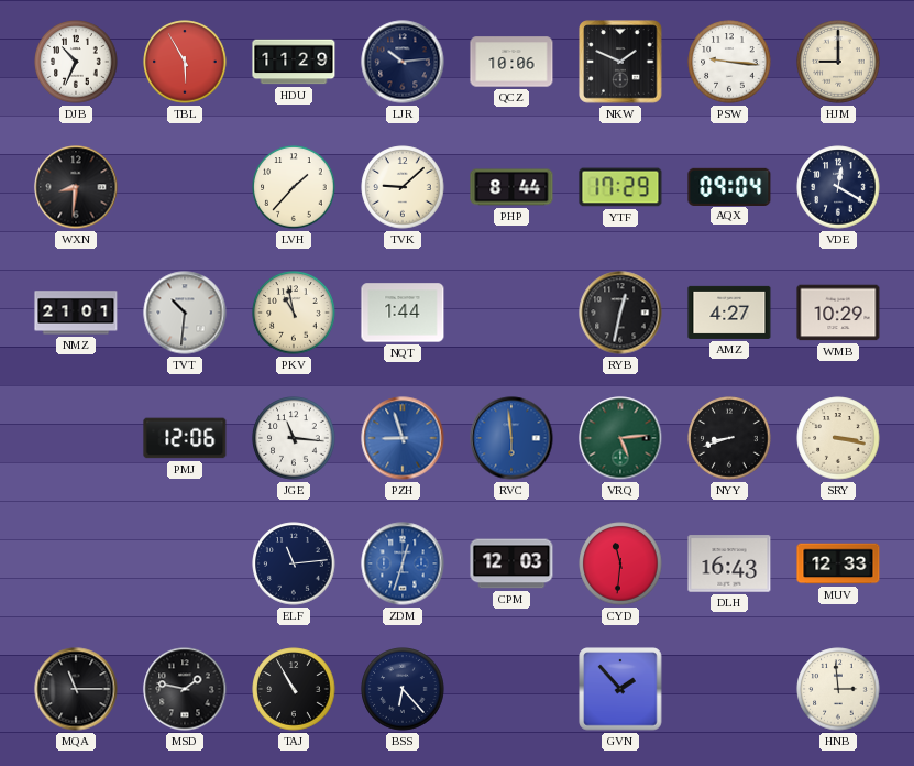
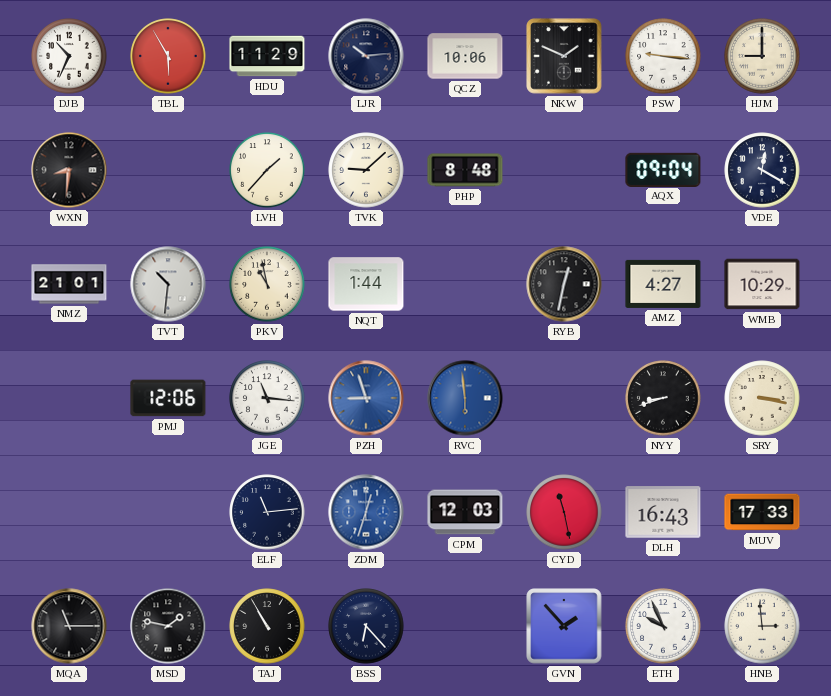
PHP: 8:44 -> 8:48 (465, 170)
YTF: 17:29 -> none (620, 187)
VRQ: 5:14 -> none (620, 438)
CYD: 11:31 -> 11:28 (564, 512)
MUV: 12:33 -> 17:33 (762, 512)
ETH: none -> 9:56 (663, 626)
